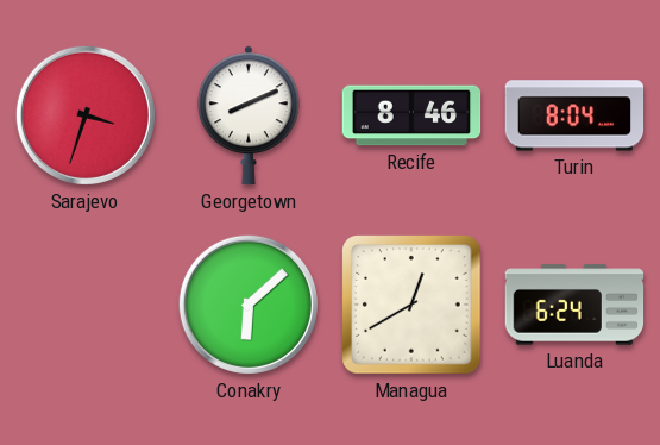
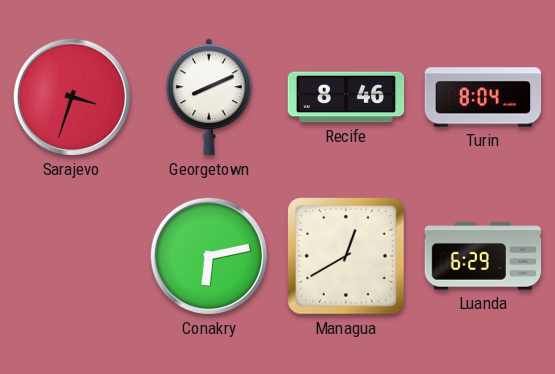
Conakry: 6:08 -> 6:13 (209, 256)
Luanda: 6:24 -> 6:29 (483, 256)
